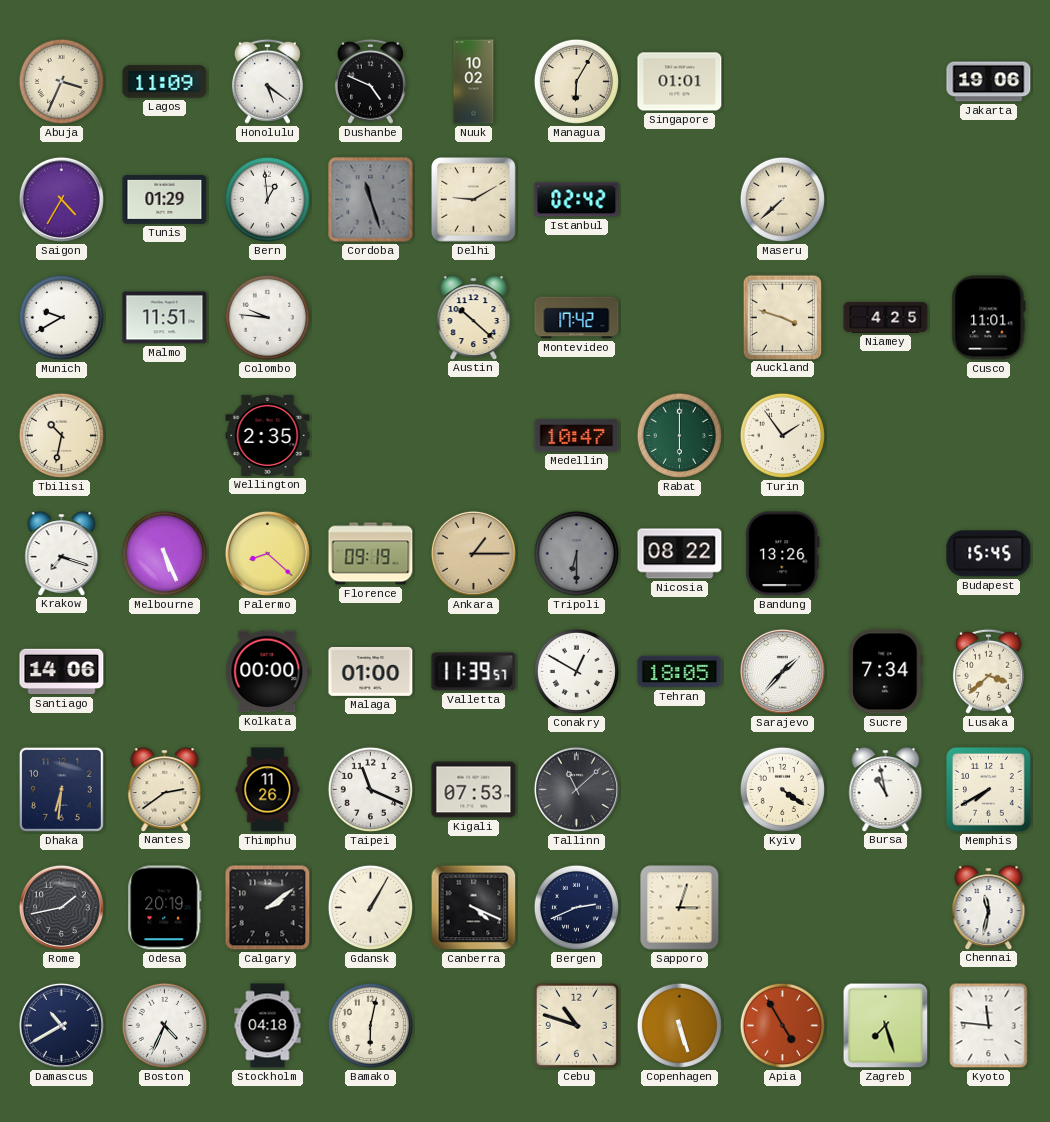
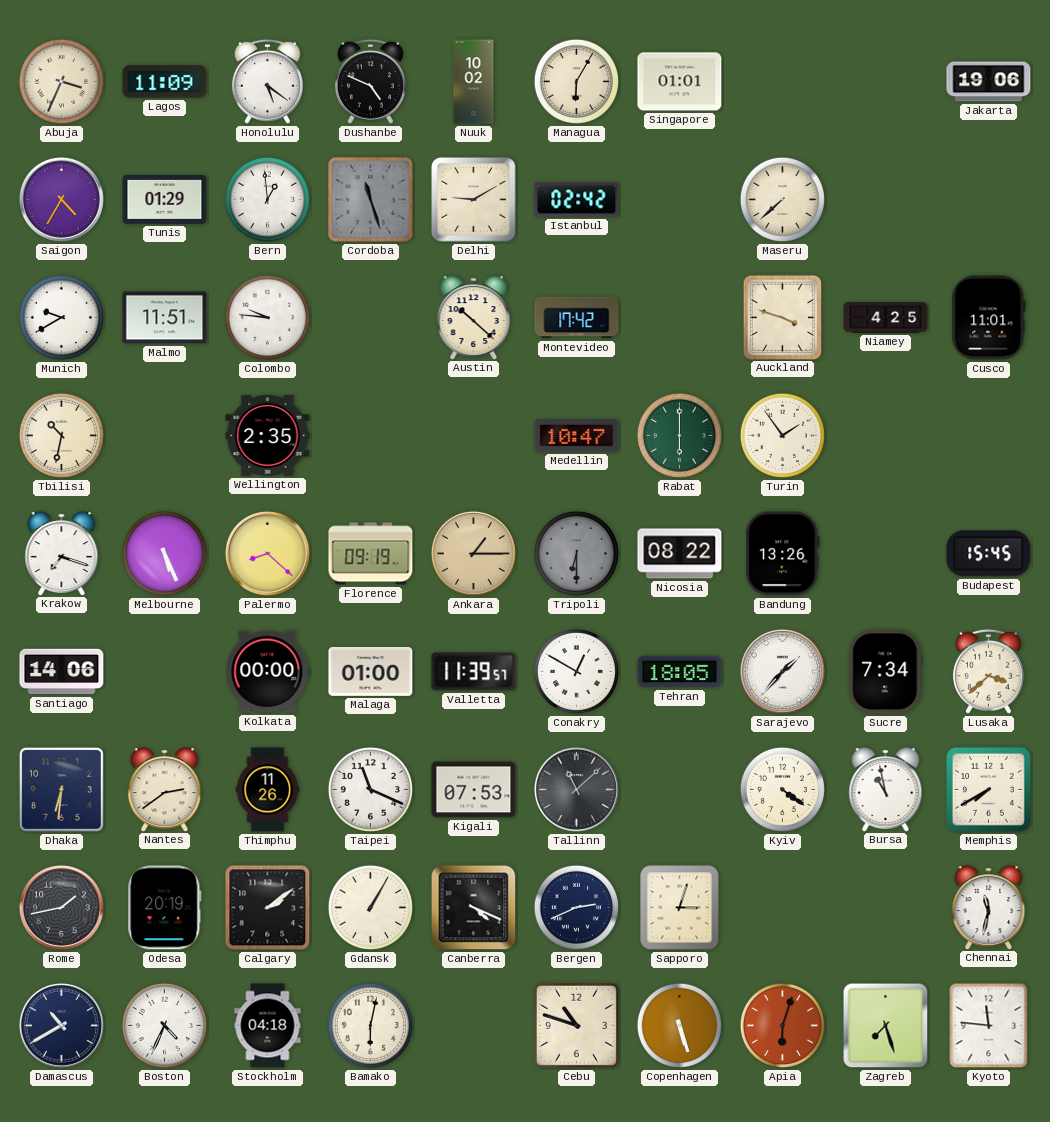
Apia: 4:55 -> 6:03 (782, 1025)
